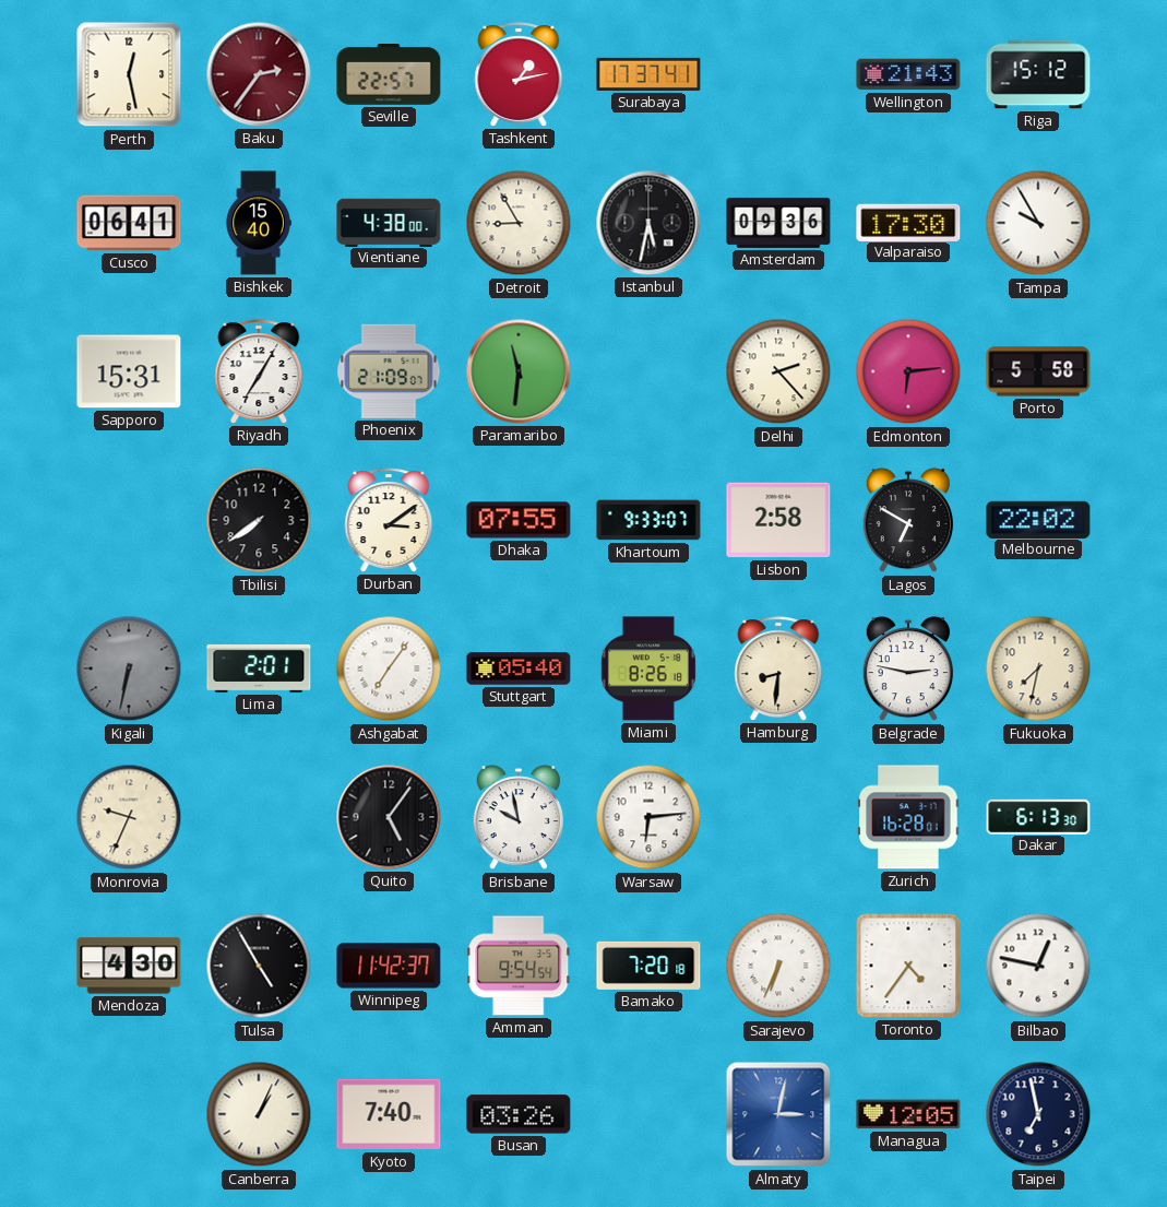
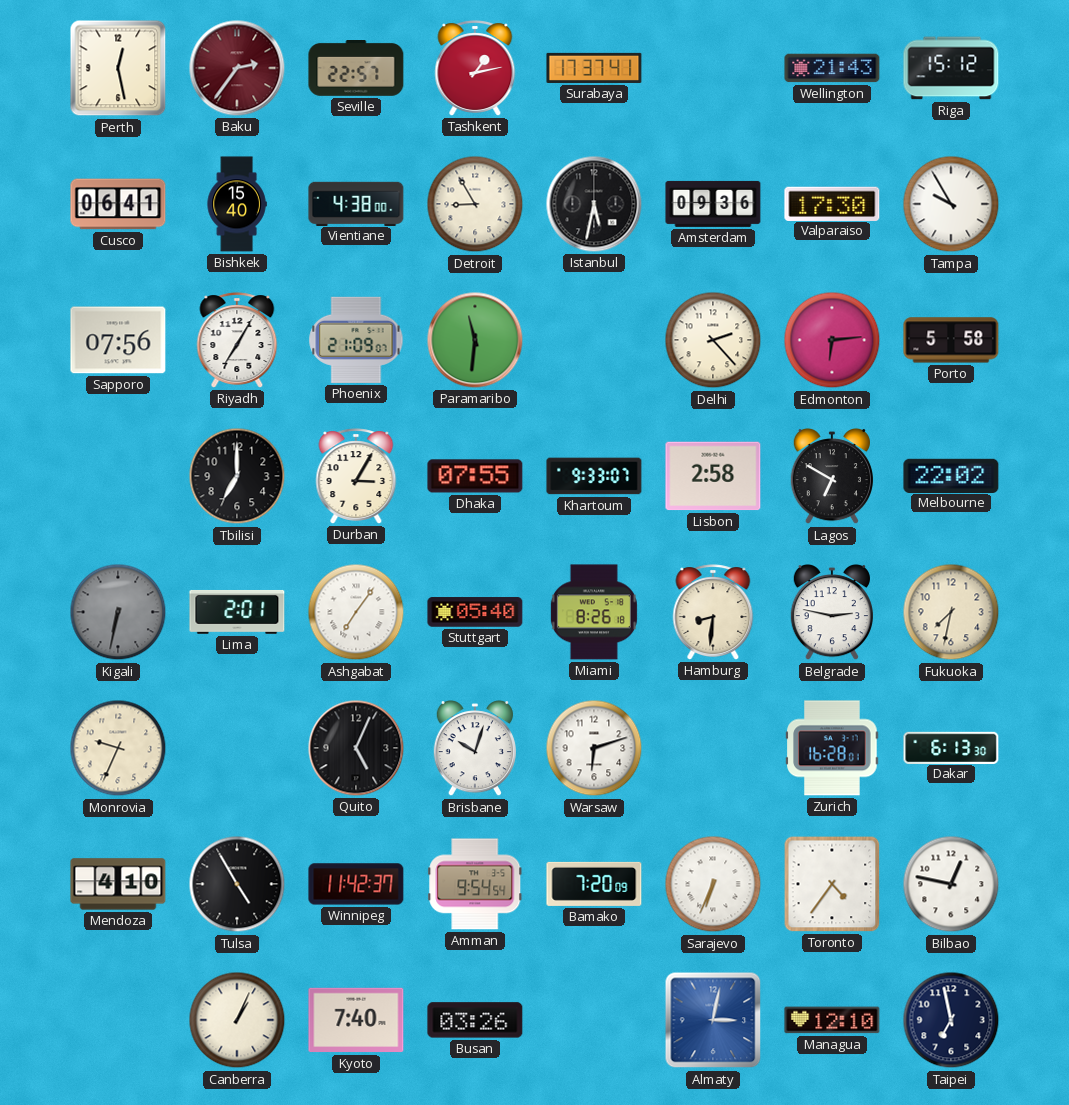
Sapporo: 15:31 -> 07:56 (118, 340)
Tbilisi: 7:39 -> 7:00 (237, 476)
Durban: 3:09 -> 3:05 (356, 476)
Quito: 5:06 -> 5:04 (356, 748)
Brisbane: 9:58 -> 10:03 (475, 749)
Warsaw: 6:14 -> 6:12 (594, 748)
Mendoza: 4:30 -> 4:10 (118, 884)
Bamako: 7:20:18 -> 7:20:09 (594, 884)
Managua: 12:05 -> 12:10 (832, 1020)
